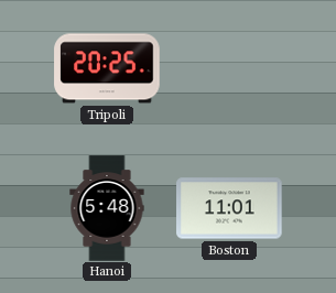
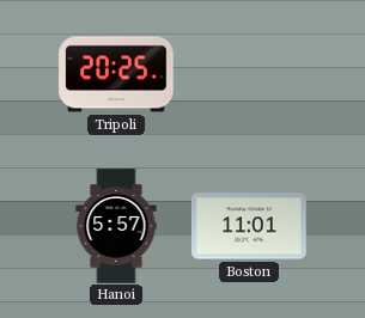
Hanoi: 5:48 -> 5:57 (116, 226)
